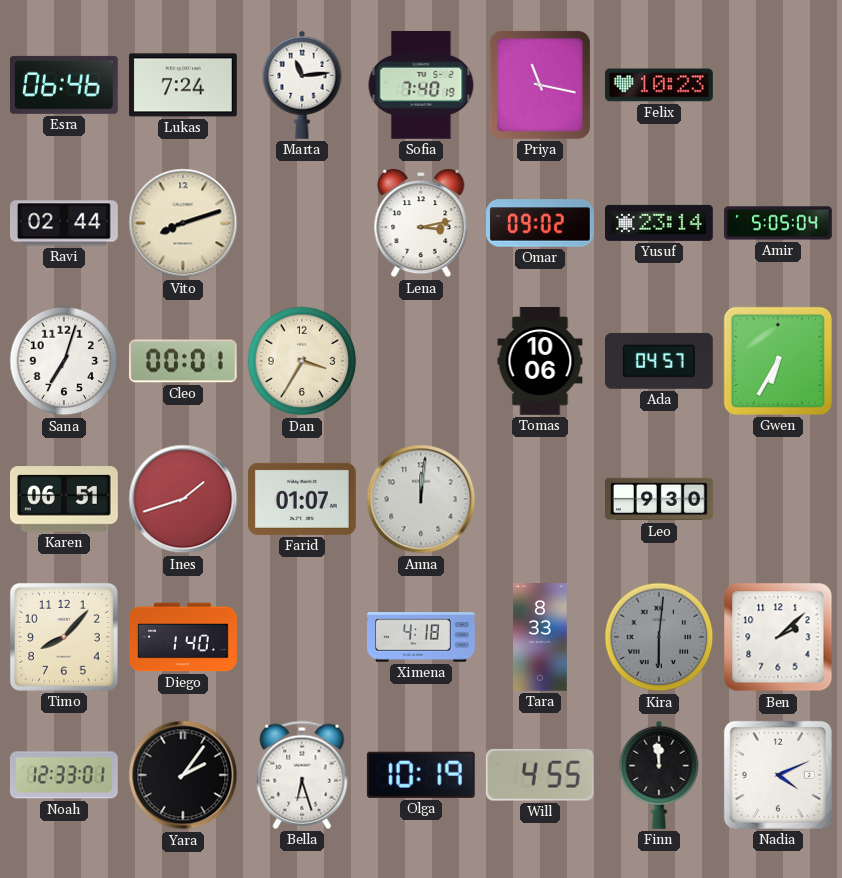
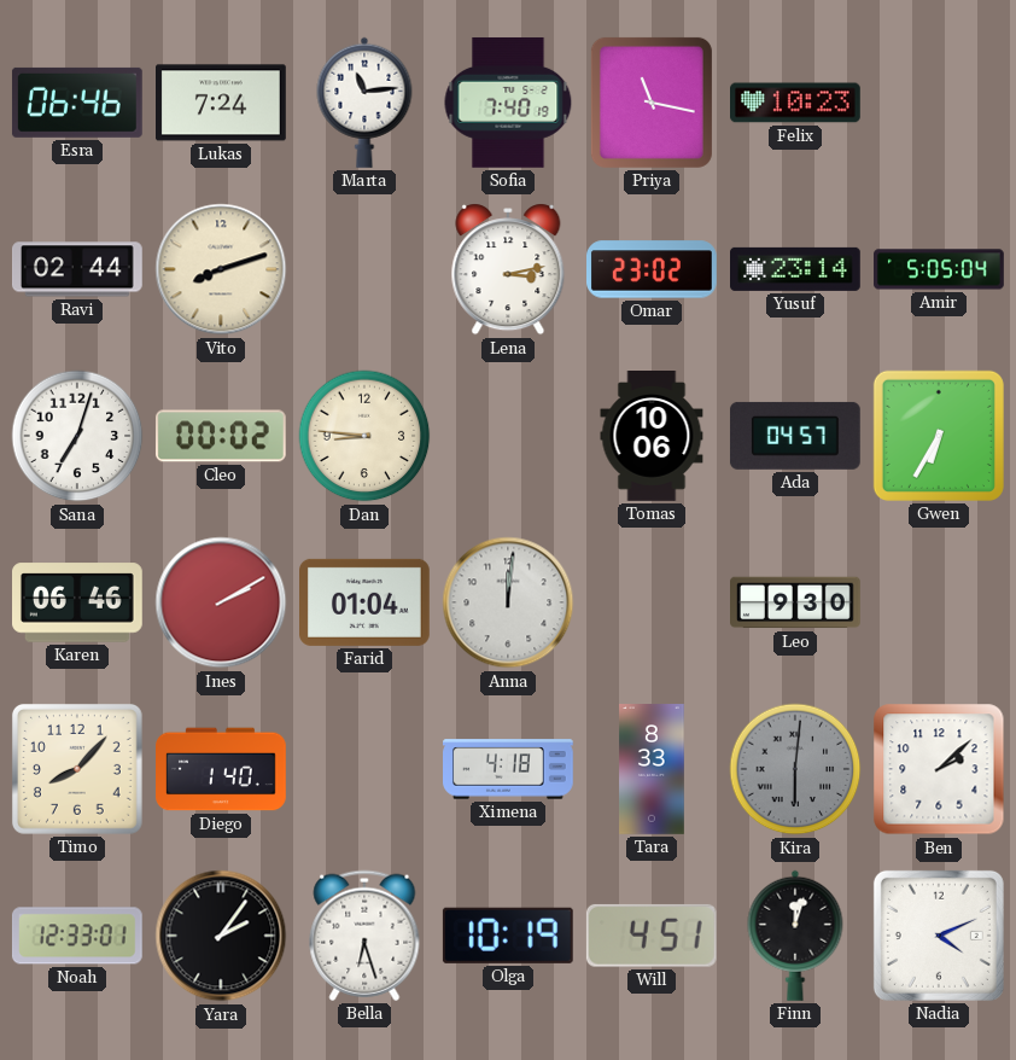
Omar: 09:02 -> 23:02 (653, 269)
Cleo: 00:01 -> 00:02 (221, 436)
Dan: 3:35 -> 8:46 (364, 436)
Karen: 06:51 -> 06:46 (78, 602)
Ines: 1:42 -> 2:10 (221, 602)
Farid: 01:07 -> 01:04 (366, 602)
Will: 4:55 -> 4:51 (652, 936)
Finn: 11:59 -> 12:03 (795, 936)
